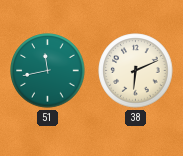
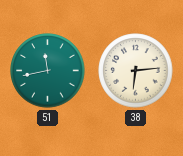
38: 6:11 -> 6:14 (136, 71)
